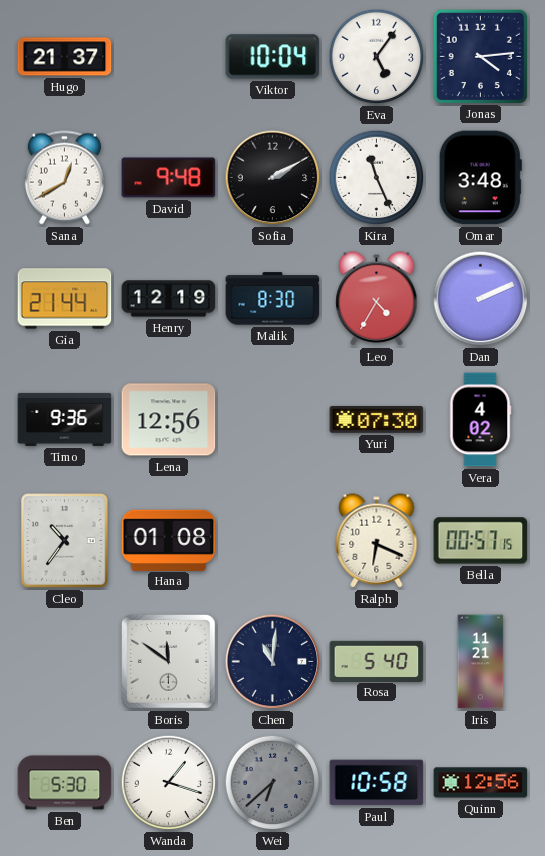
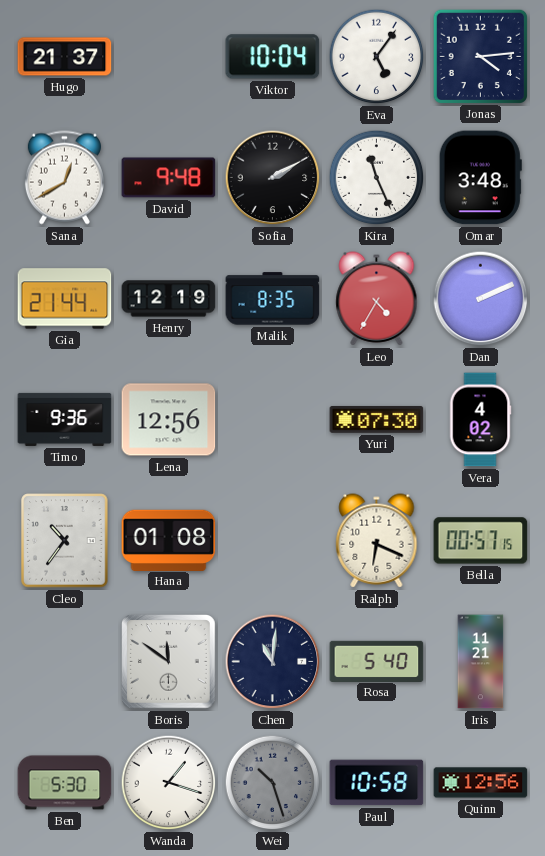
Malik: 8:30 -> 8:35 (273, 299)
Wei: 6:38 -> 10:27 (273, 783)
